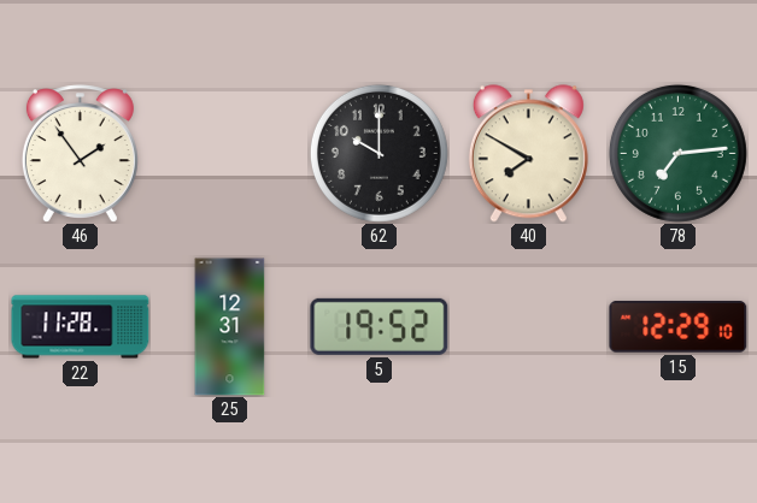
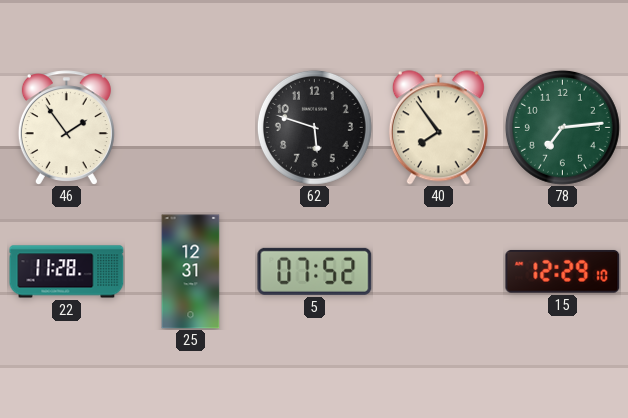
62: 10:00 -> 5:48 (314, 127)
40: 7:50 -> 7:54 (438, 128)
5: 19:52 -> 07:52 (315, 271)
